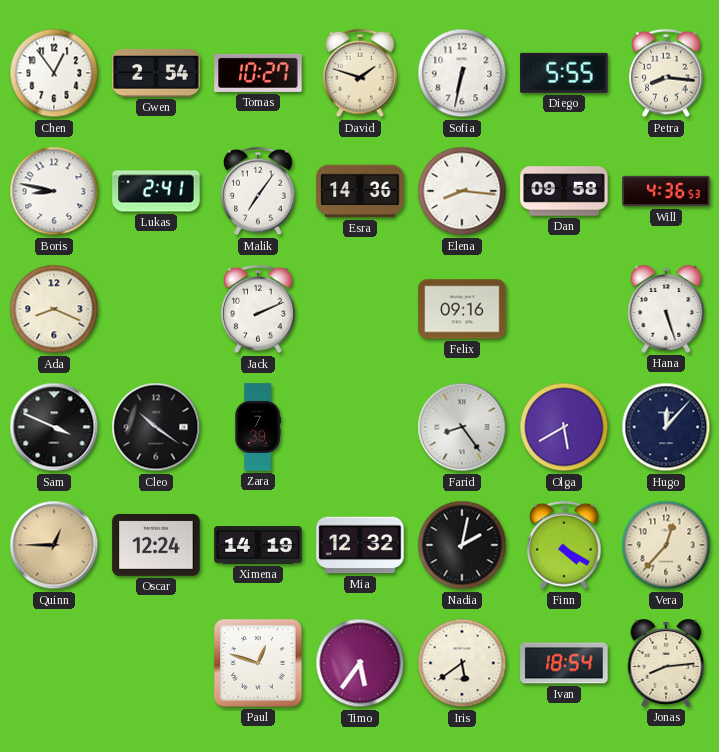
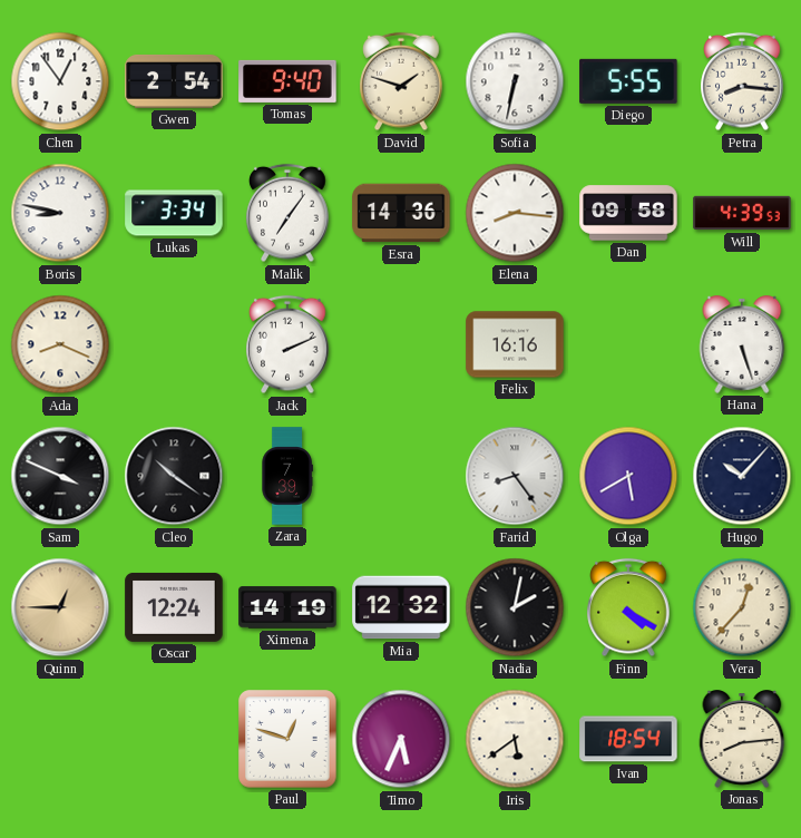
Tomas: 10:27 -> 9:40 (287, 81)
Lukas: 2:41 -> 3:34 (174, 213)
Will: 4:36 -> 4:39 (742, 213)
Felix: 09:16 -> 16:16 (515, 344)
Hugo: 12:07 -> 10:07 (742, 476)
Timo: 5:36 -> 5:34 (401, 739)
